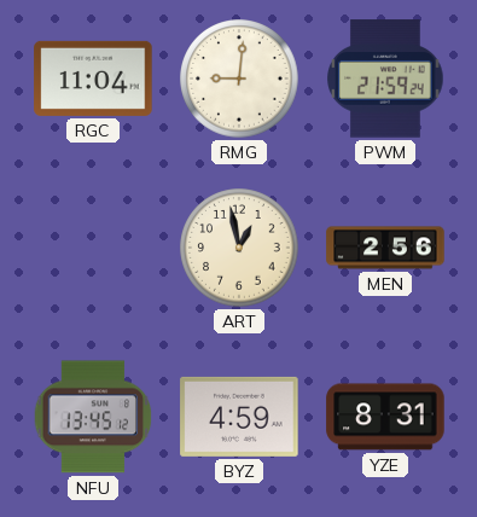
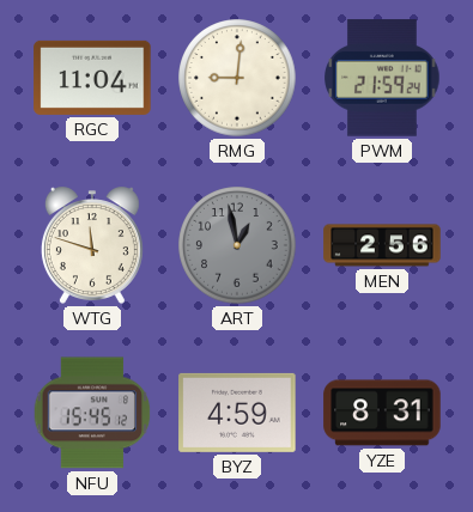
WTG: none -> 11:48 (92, 245)
ART dial: cream -> grey (237, 245)
NFU: 13:45 -> 15:45 (92, 413)
